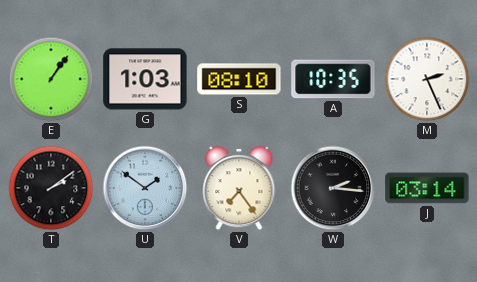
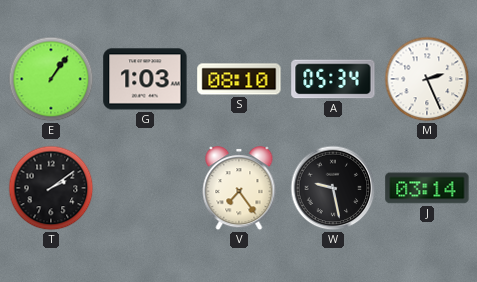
A: 10:35 -> 05:34 (333, 79)
U: 1:51 -> none (145, 188)
W: 2:16 -> 9:28 (333, 188)
